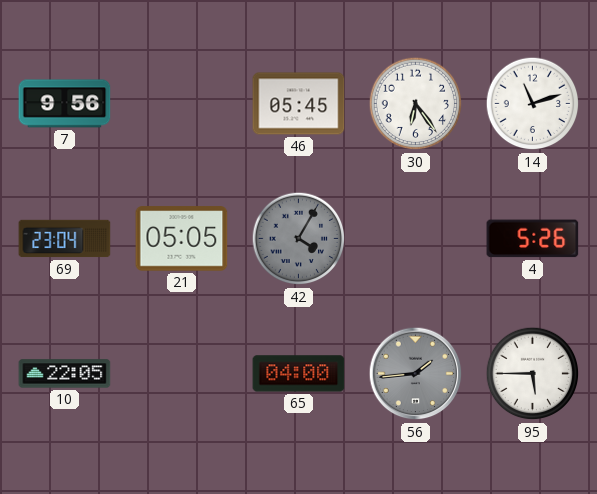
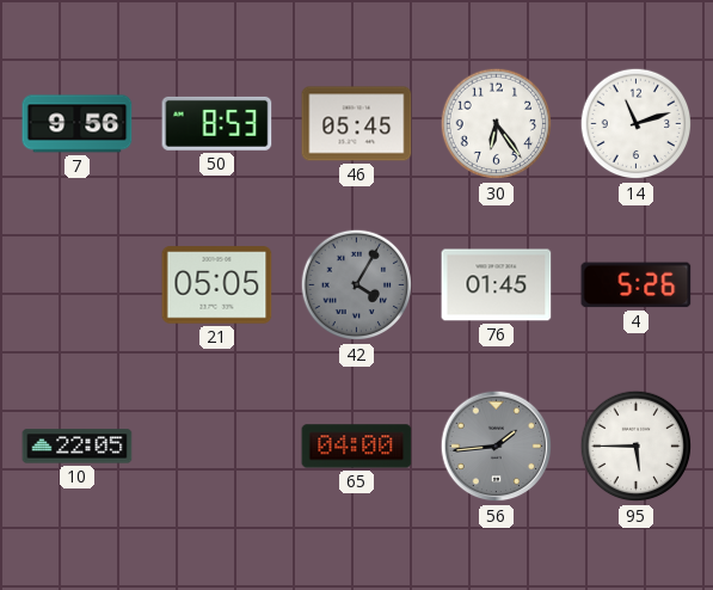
50: none -> 8:53 (217, 123)
69: 23:04 -> none (65, 239)
76: none -> 01:45 (497, 285)
